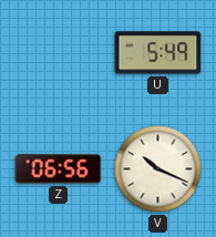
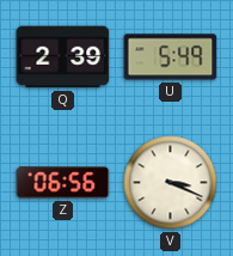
Q: none -> 2:39 (63, 57)
V: 10:19 -> 3:19 (171, 183)
